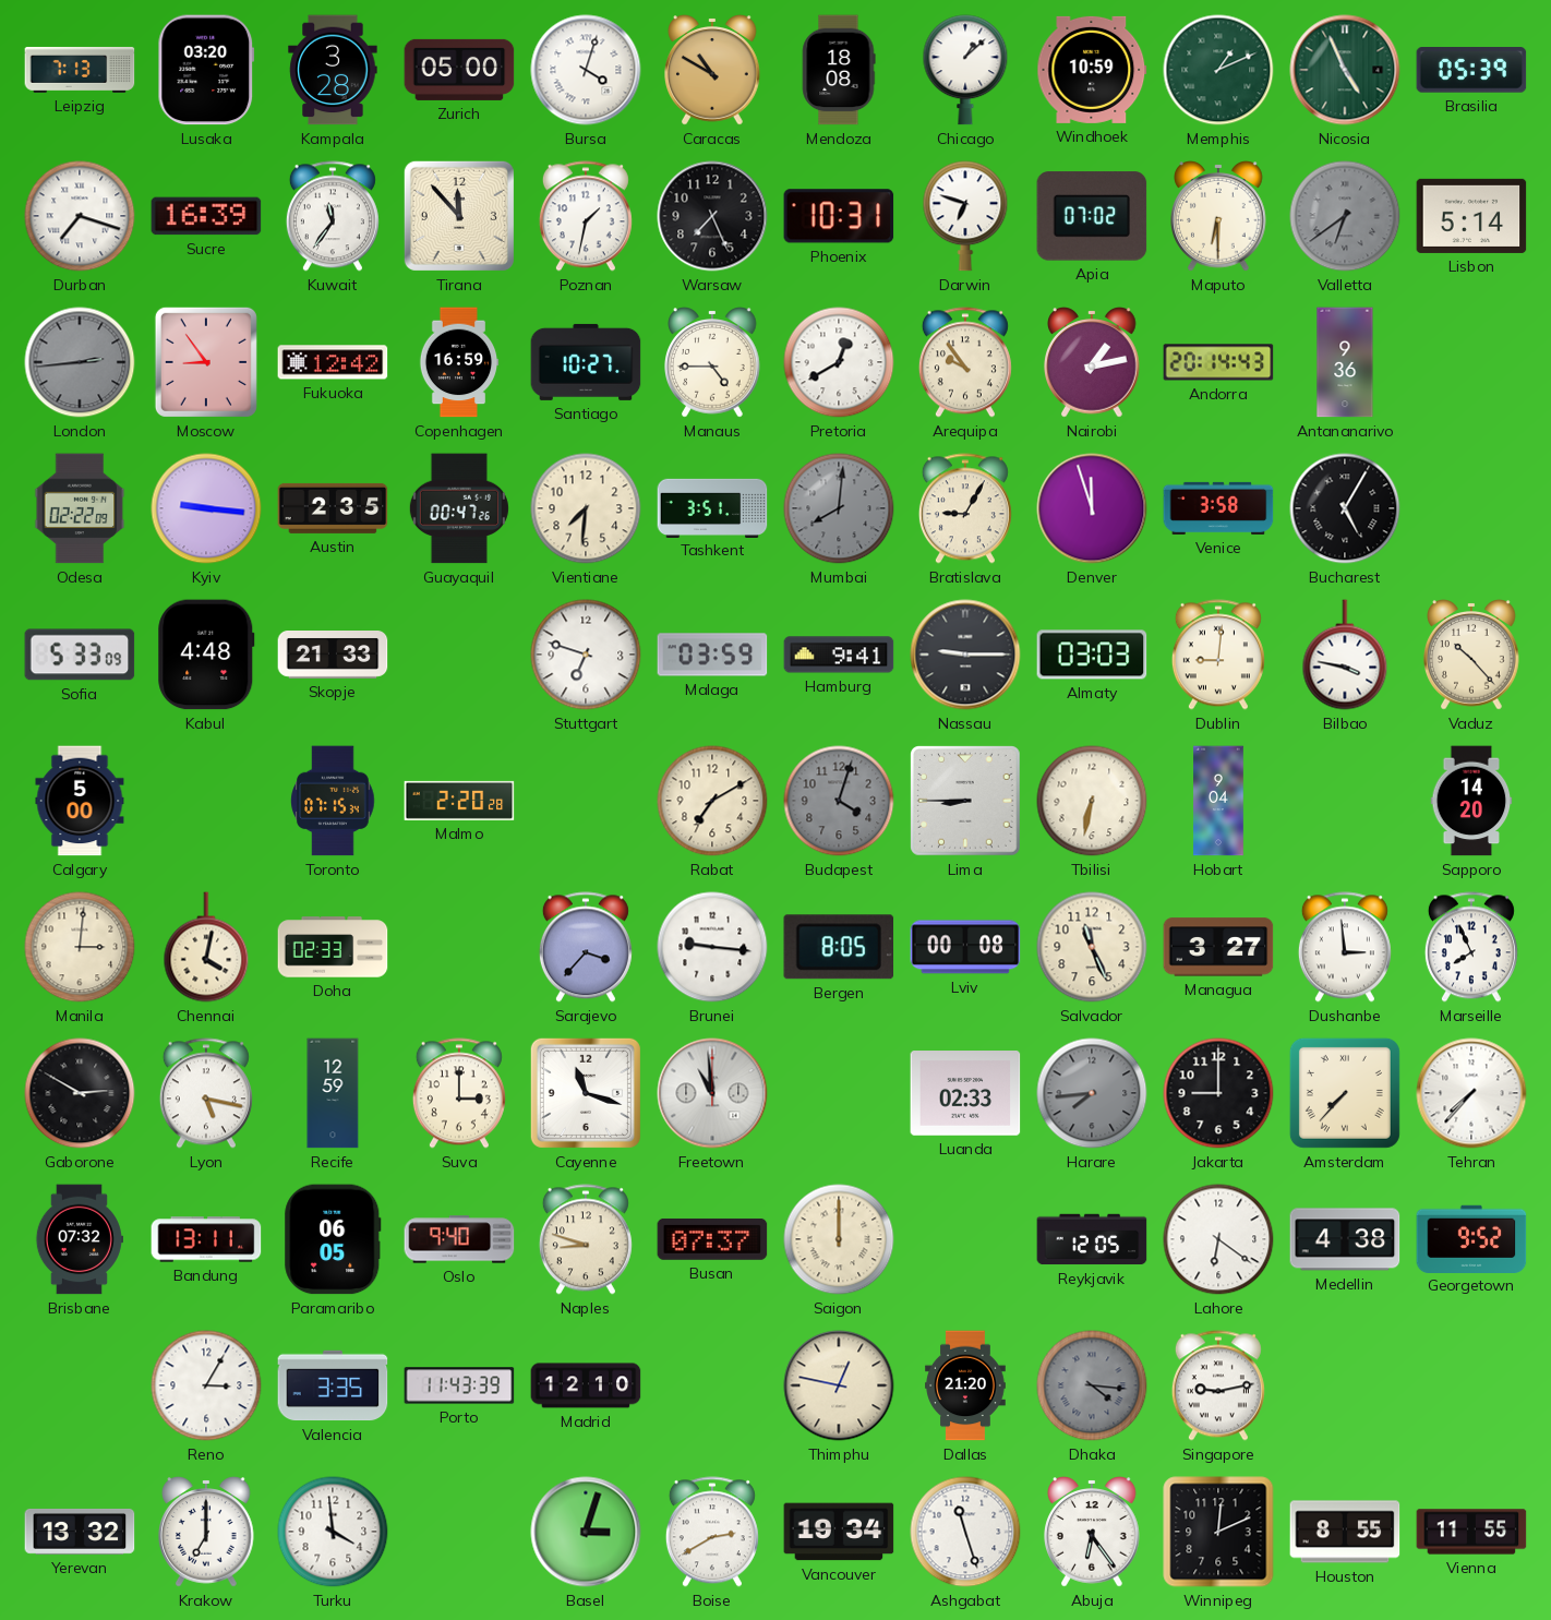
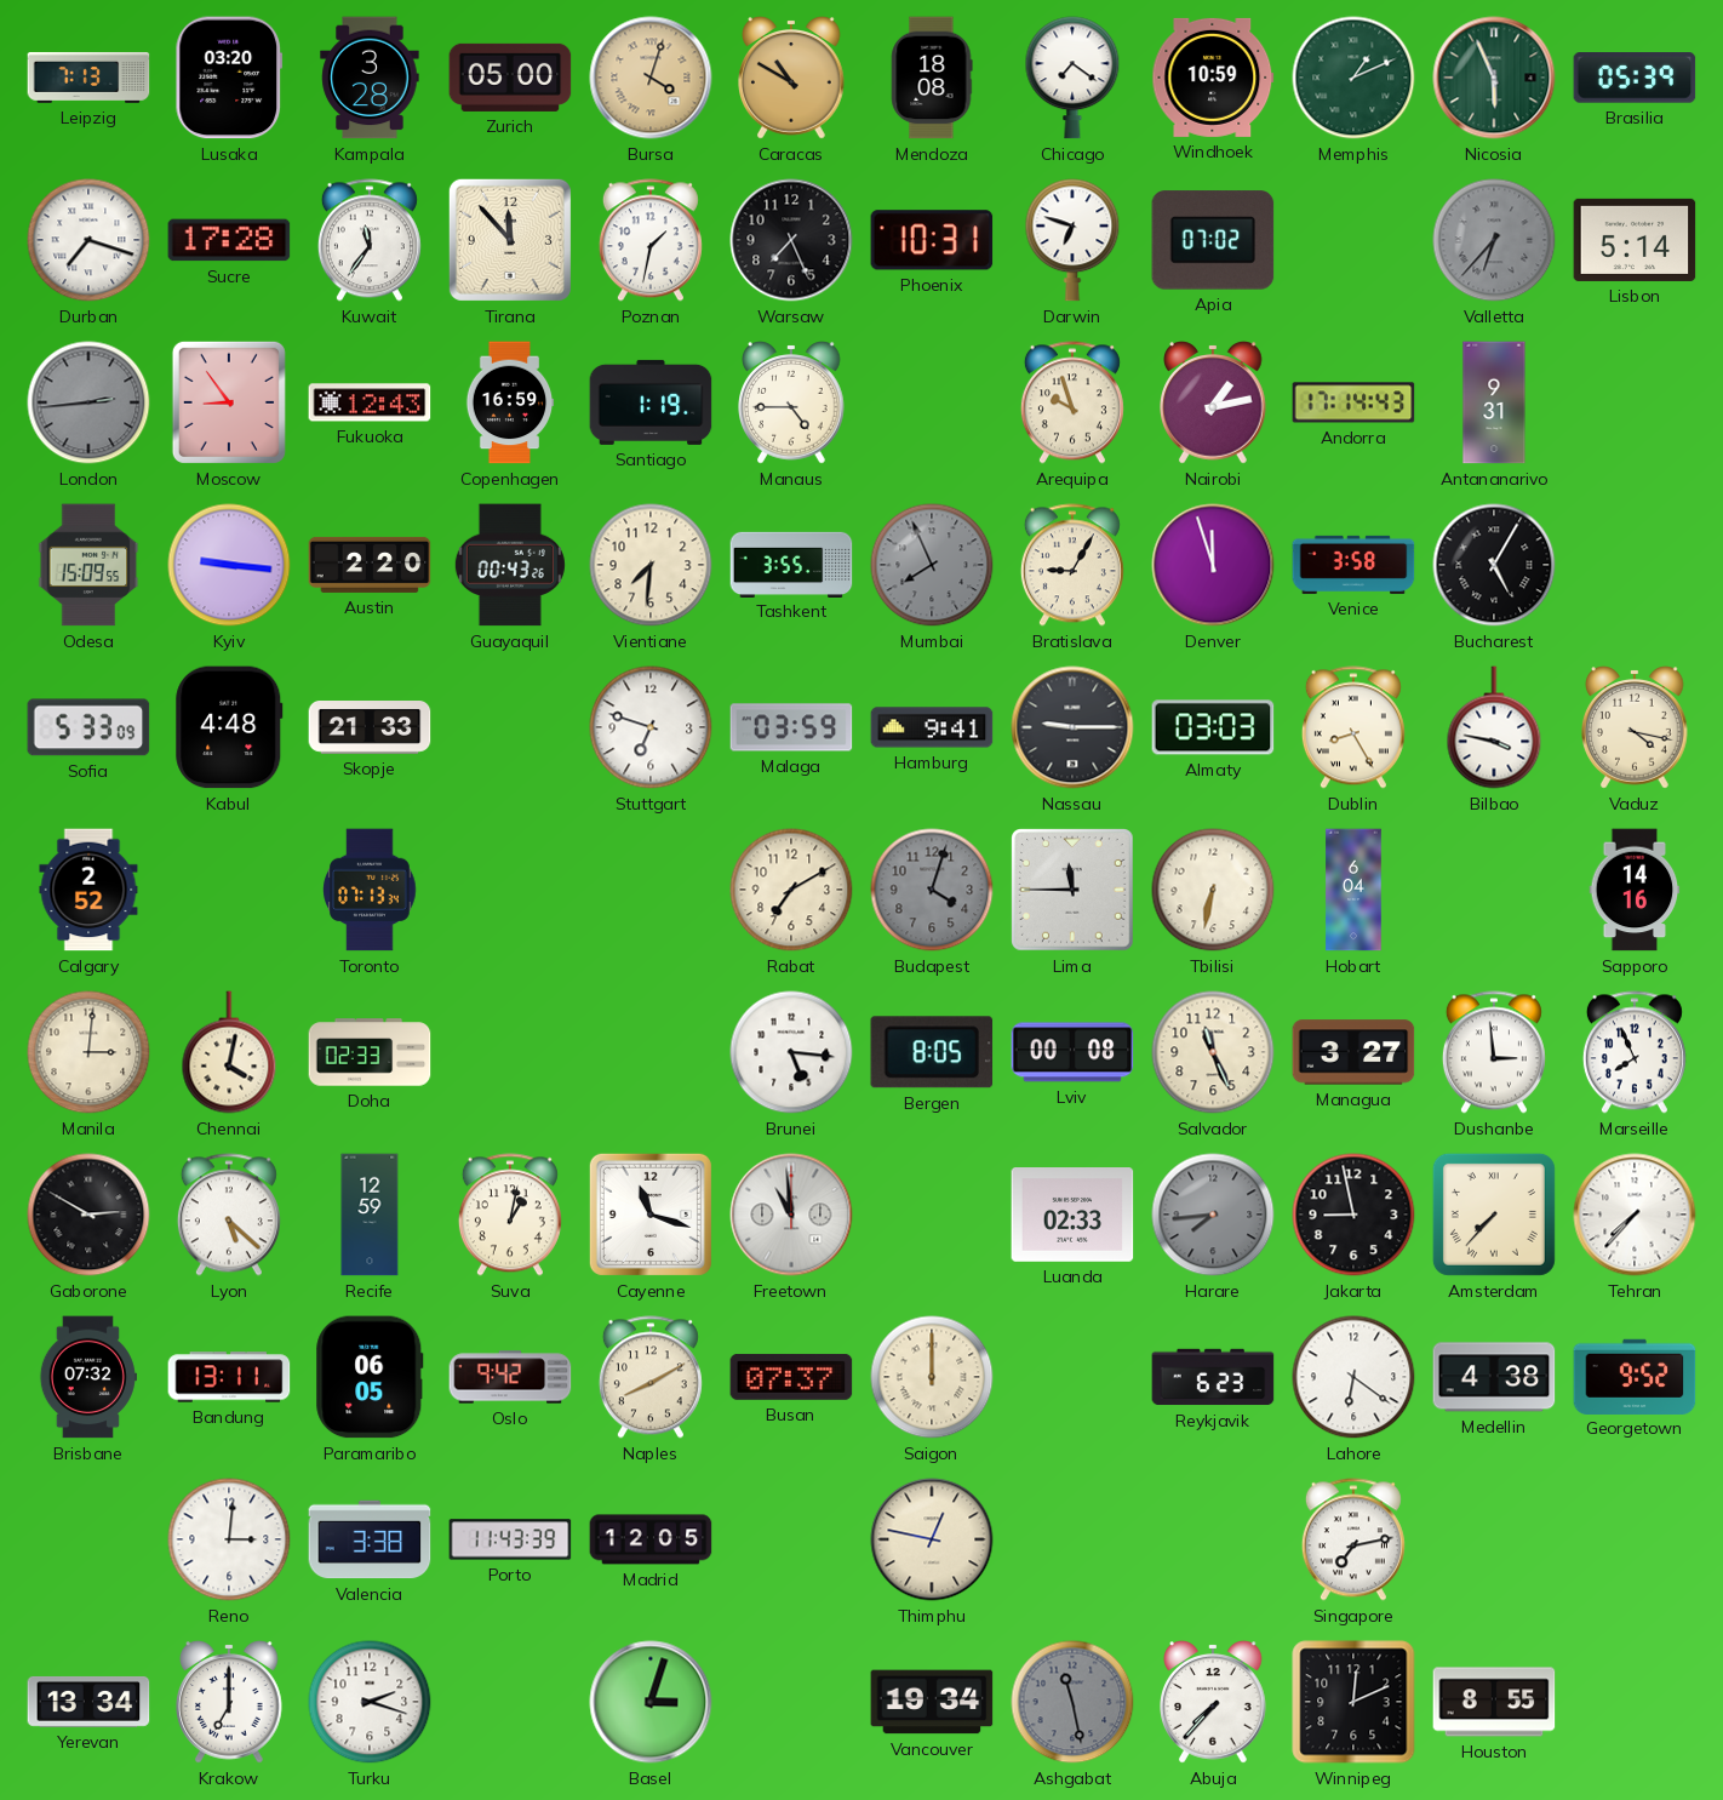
Bursa dial: white -> champagne (651, 78)
Chicago: 1:08 -> 7:21 (1072, 78)
Nicosia: 4:56 -> 5:56 (1494, 78)
Sucre: 16:39 -> 17:28 (229, 240)
Maputo: 6:30 -> none (1219, 216)
Valletta: 6:39 -> 6:37 (1494, 240)
Fukuoka: 12:42 -> 12:43 (370, 402)
Santiago: 10:27 -> 1:19 (651, 402)
Pretoria: 12:40 -> none (839, 362)
Arequipa: 9:54 -> 9:57 (1072, 402)
Andorra: 20:14 -> 17:14 (1353, 402)
Antananarivo: 9:36 -> 9:31 (1494, 402)
Odesa: 02:22 -> 15:09 (88, 565)
Austin: 2:35 -> 2:20 (370, 565)
Guayaquil: 00:47 -> 00:43 (510, 565)
Tashkent: 3:51 -> 3:55 (791, 564)
Mumbai: 8:01 -> 7:56 (932, 565)
Dublin: 9:01 -> 8:25 (1353, 727)
Vaduz: 10:23 -> 4:17 (1636, 727)
Calgary: 5:00 -> 2:52 (88, 890)
Toronto: 07:15 -> 07:13 (370, 890)
Malmo: 2:20 -> none (459, 801)
Lima: 8:45 -> 11:45 (1072, 890)
Hobart: 9:04 -> 6:04 (1353, 890)
Sapporo: 14:20 -> 14:16 (1635, 890)
Sarajevo: 3:37 -> none (586, 947)
Brunei: 9:16 -> 5:16 (791, 1052)
Lyon: 5:17 -> 5:22 (229, 1215)
Suva: 3:00 -> 1:02 (510, 1215)
Jakarta: 9:00 -> 8:58 (1353, 1215)
Oslo: 9:40 -> 9:42 (510, 1377)
Naples: 8:48 -> 8:10 (651, 1377)
Reykjavik: 12:05 -> 6:23 (1213, 1377)
Reno: 3:05 -> 3:01 (229, 1539)
Valencia: 3:35 -> 3:38 (370, 1539)
Madrid: 12:10 -> 12:05 (651, 1539)
Dallas: 21:20 -> none (965, 1385)
Dhaka: 4:16 -> none (1092, 1385)
Singapore: 9:13 -> 7:13 (1353, 1539)
Yerevan: 13:32 -> 13:34 (88, 1702)
Turku: 3:59 -> 2:18 (370, 1702)
Boise: 2:40 -> none (712, 1532)
Ashgabat: 11:27 -> 11:28 (1072, 1702)
Ashgabat dial: white -> grey (1072, 1702)
Abuja: 6:24 -> 7:37 (1214, 1702)
Vienna: 11:55 -> none (1471, 1532)
